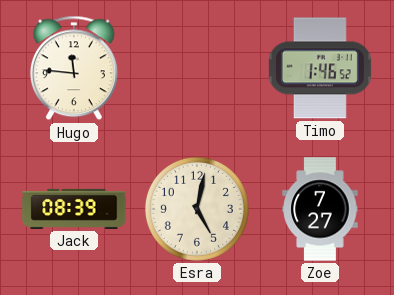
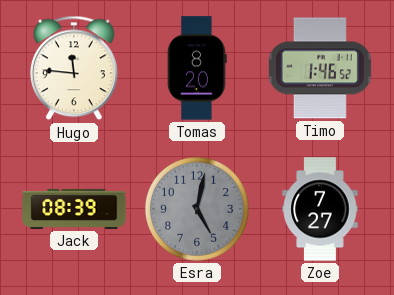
Tomas: none -> 8:20 (197, 68)
Esra dial: cream -> grey (197, 209)
